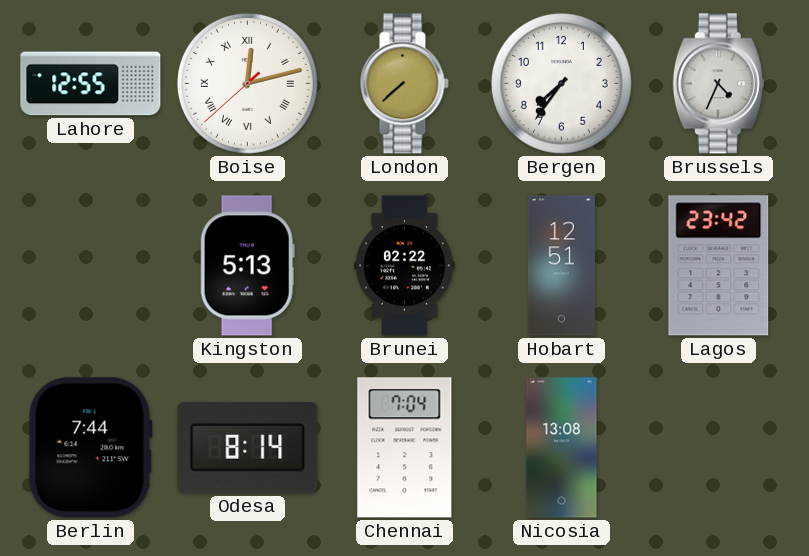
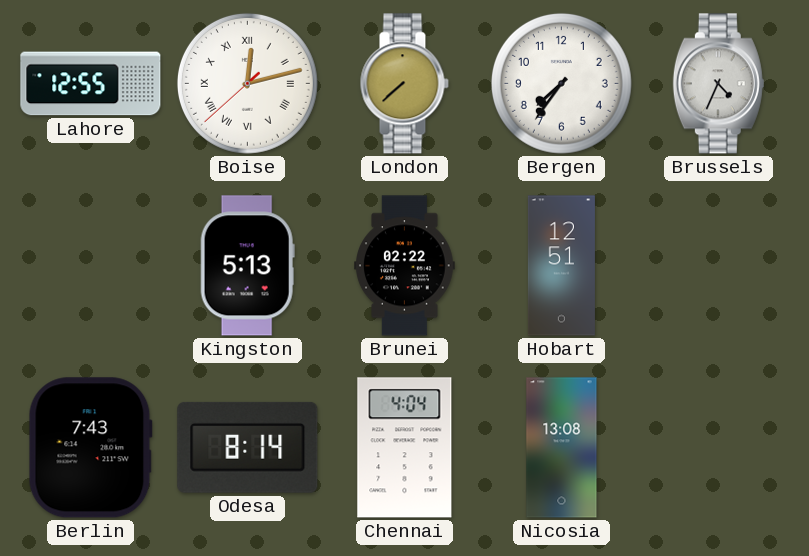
Lagos: 23:42 -> none (719, 266)
Berlin: 7:44 -> 7:43 (90, 448)
Chennai: 7:04 -> 4:04 (405, 448)
